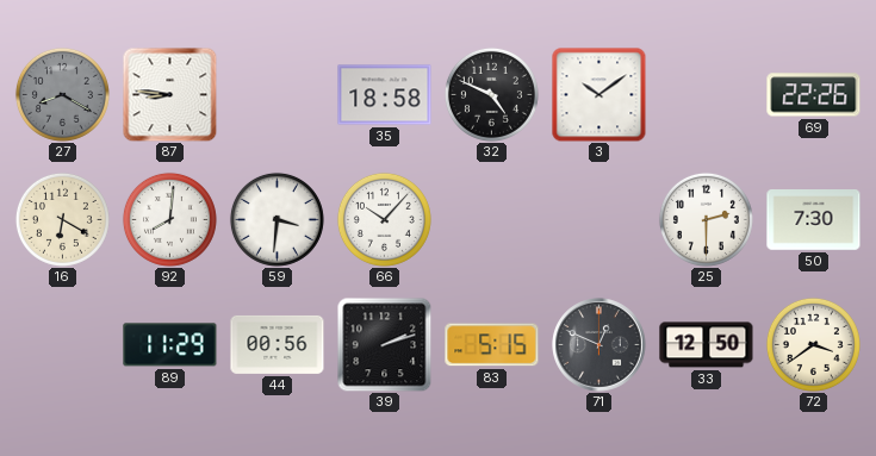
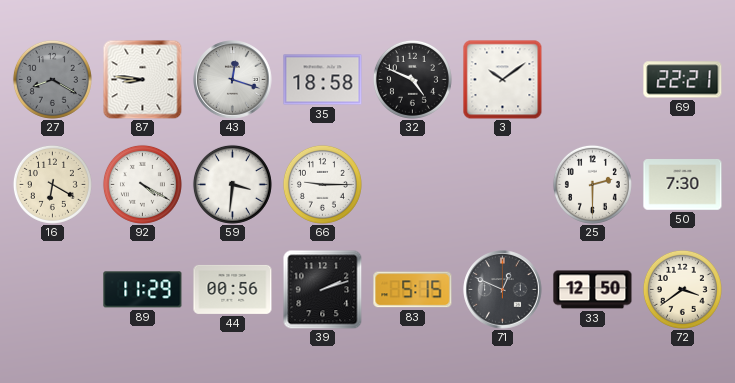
43: none -> 12:18 (233, 80)
69: 22:26 -> 22:21 (683, 80)
92: 8:01 -> 4:20 (142, 184)
66: 10:07 -> 9:15 (322, 184)
